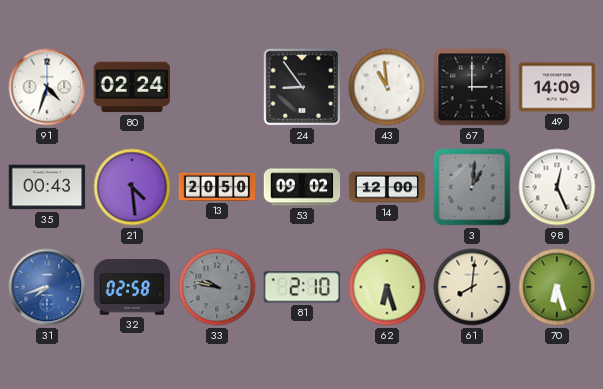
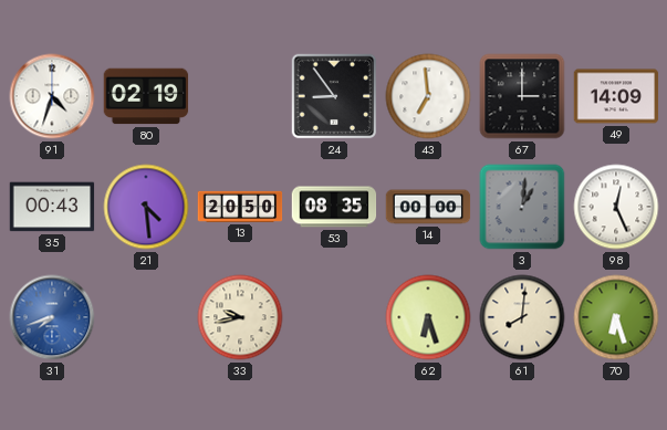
80: 02:24 -> 02:19 (146, 96)
43: 10:59 -> 6:59 (428, 96)
53: 09:02 -> 08:35 (334, 207)
14: 12:00 -> 00:00 (428, 207)
32: 02:58 -> none (132, 287)
33: 9:47 -> 9:43 (240, 317)
33 dial: grey -> cream (240, 317)
81: 2:10 -> none (302, 287)
